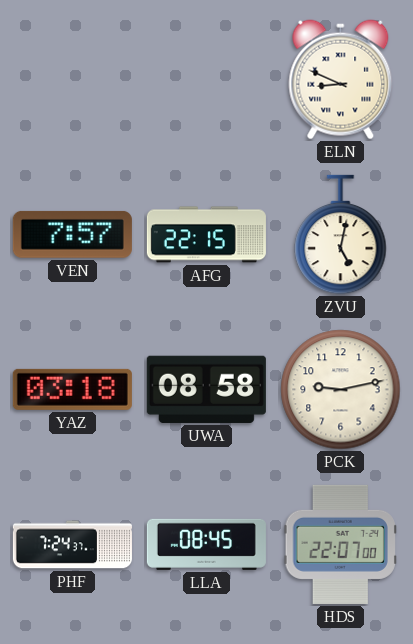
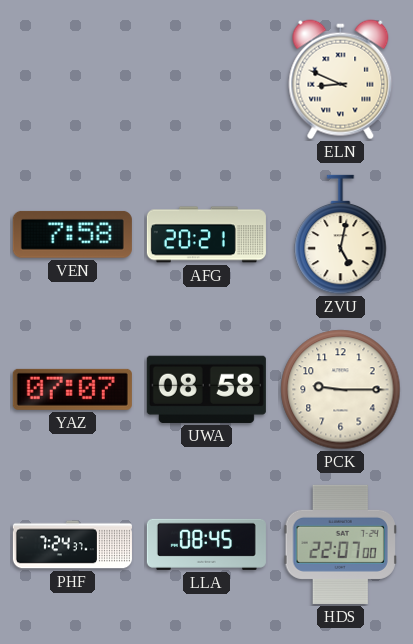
VEN: 7:57 -> 7:58 (72, 234)
AFG: 22:15 -> 20:21 (206, 235)
YAZ: 03:18 -> 07:07 (72, 389)
PCK: 9:13 -> 9:15 (341, 390)
